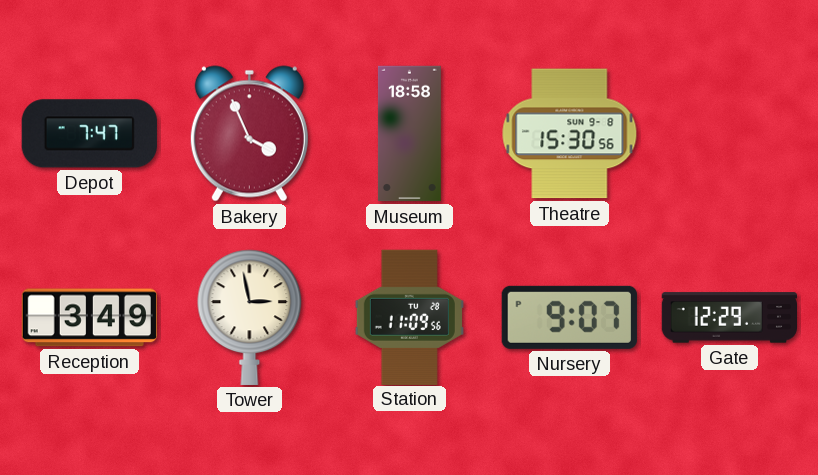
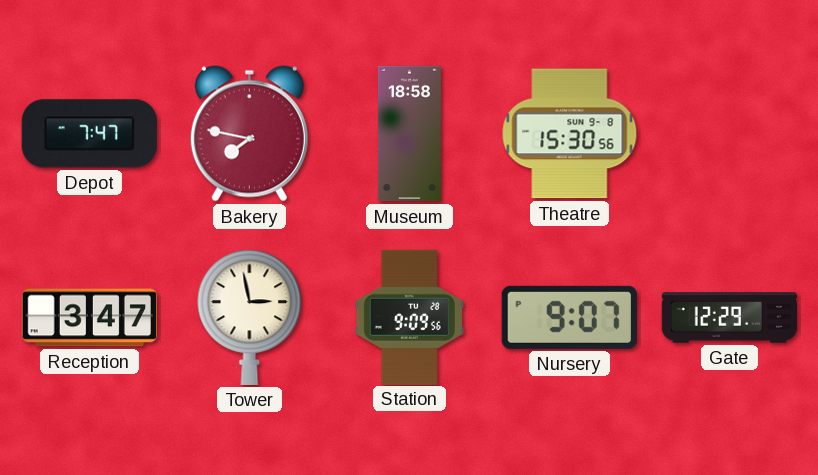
Bakery: 3:56 -> 7:47 (249, 134)
Reception: 3:49 -> 3:47 (89, 318)
Station: 11:09 -> 9:09 (409, 317)
